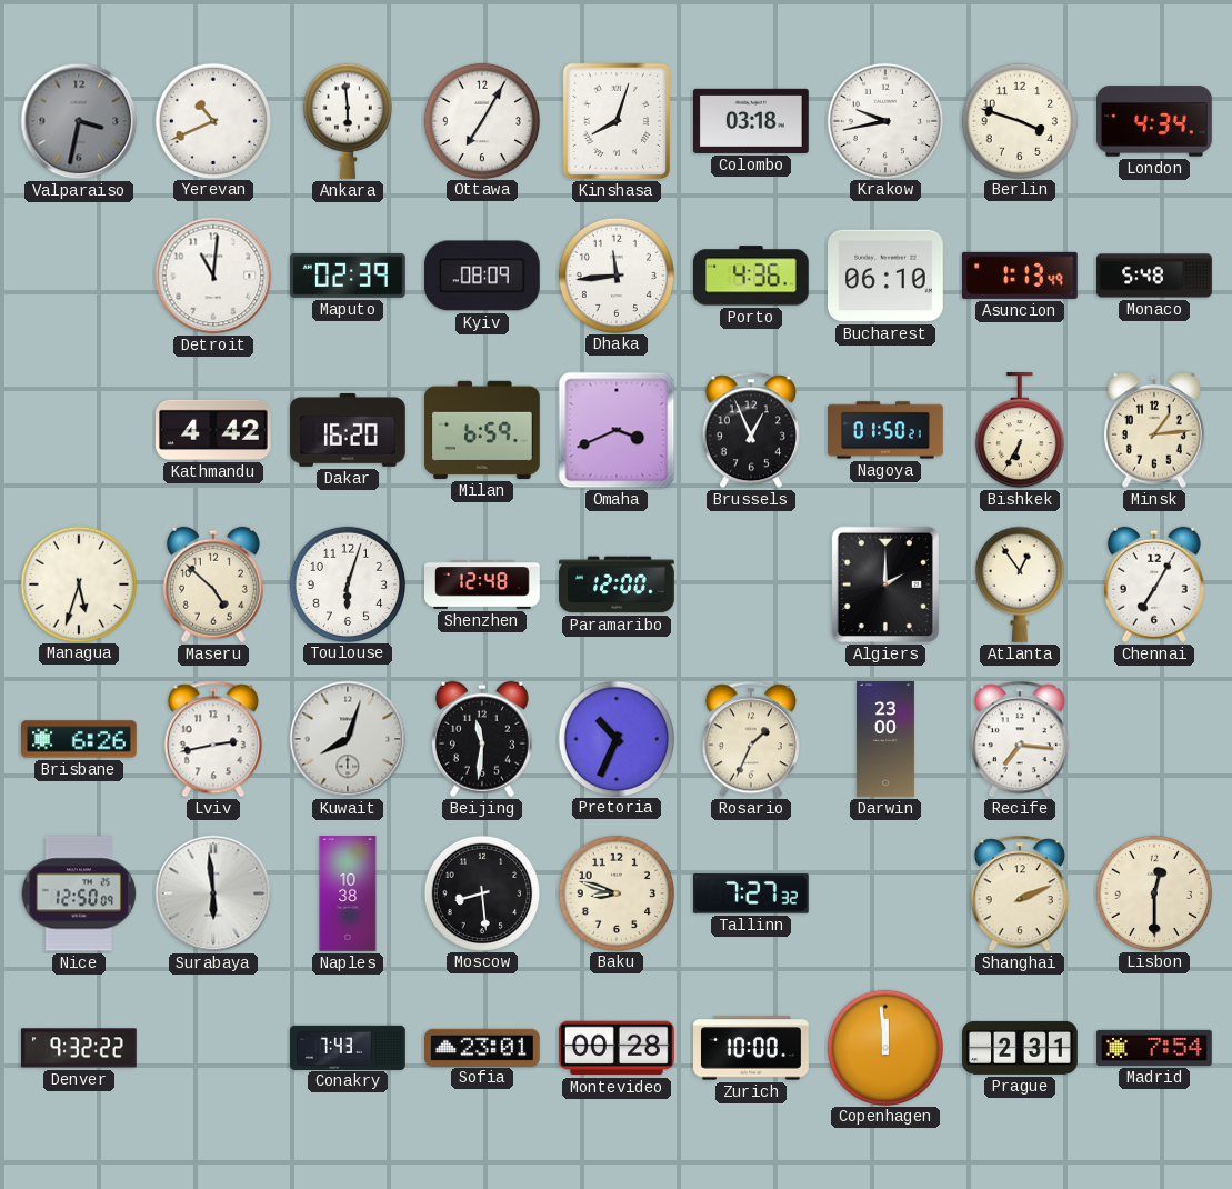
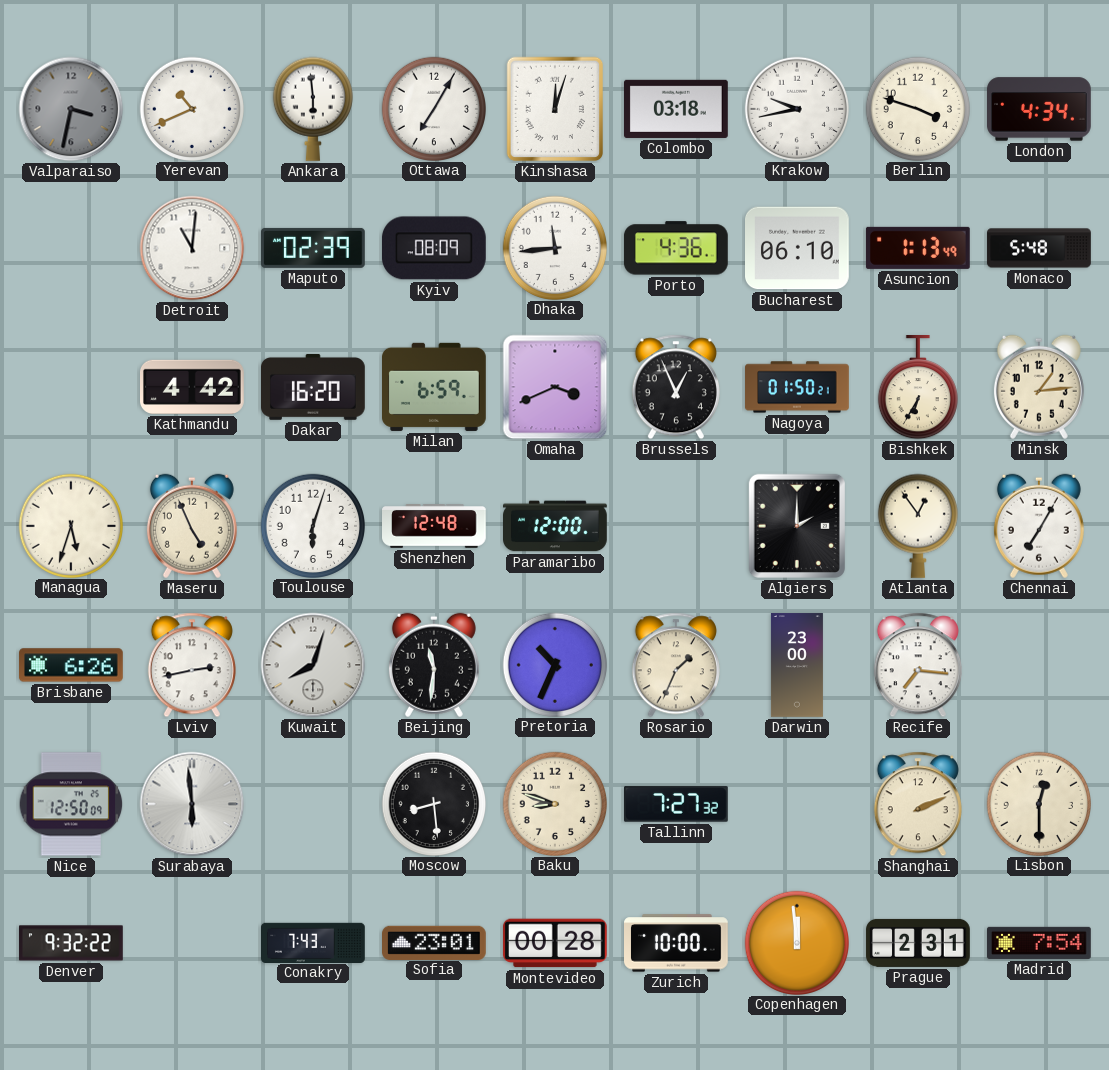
Kinshasa: 8:03 -> 12:03 (554, 109)
Maseru: 4:52 -> 4:56 (192, 526)
Naples: 10:38 -> none (348, 893)
